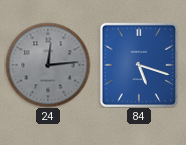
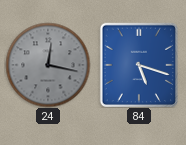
24: 12:14 -> 12:17 (48, 65)
